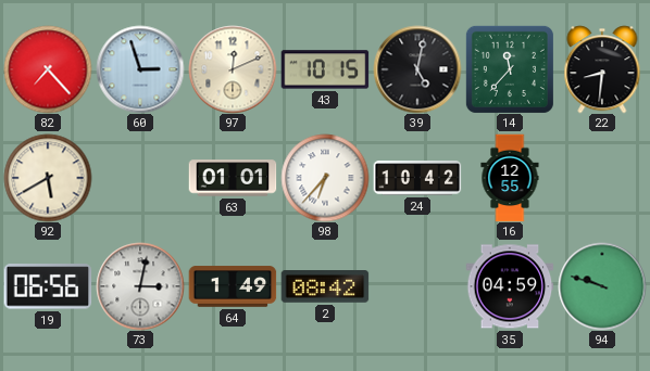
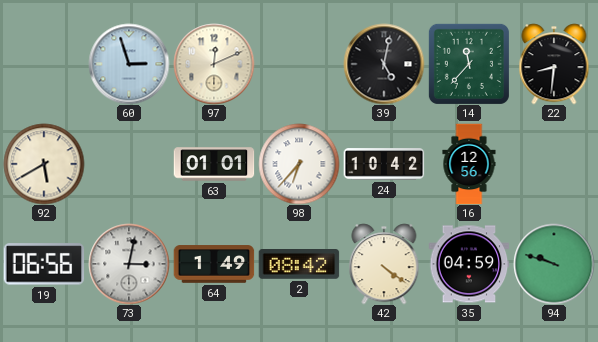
82: 7:23 -> none (48, 69)
43: 10:15 -> none (325, 69)
16: 12:55 -> 12:56 (469, 164)
42: none -> 4:21 (384, 264)
